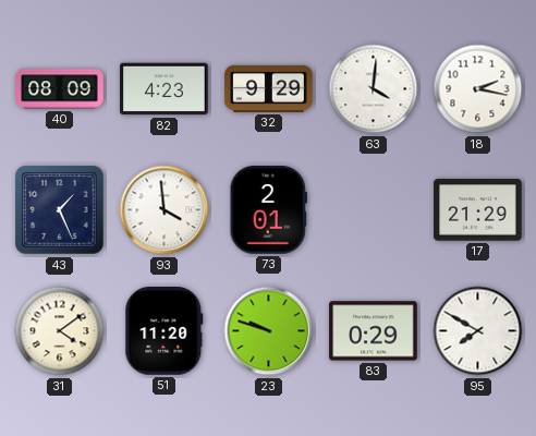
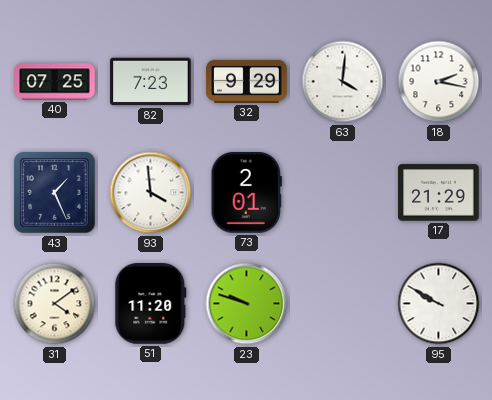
40: 08:09 -> 07:25 (55, 82)
82: 4:23 -> 7:23 (151, 82)
83: 0:29 -> none (374, 331)
95: 7:50 -> 9:50 (439, 304)
